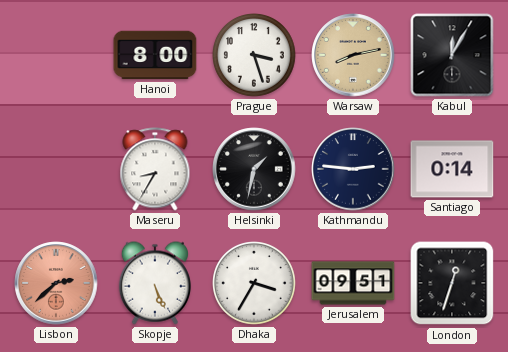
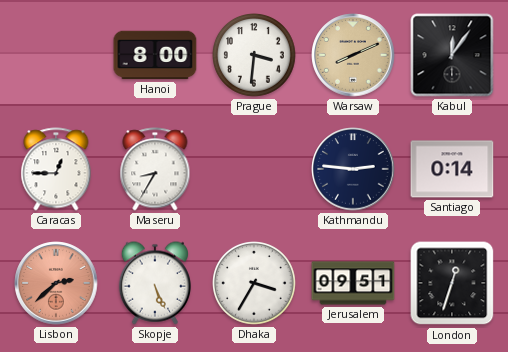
Prague: 3:27 -> 3:31 (255, 56)
Warsaw: 8:13 -> 8:11 (353, 55)
Kabul: 12:05 -> 12:06 (452, 55)
Caracas: none -> 12:45 (56, 169)
Helsinki: 1:32 -> none (254, 169)
